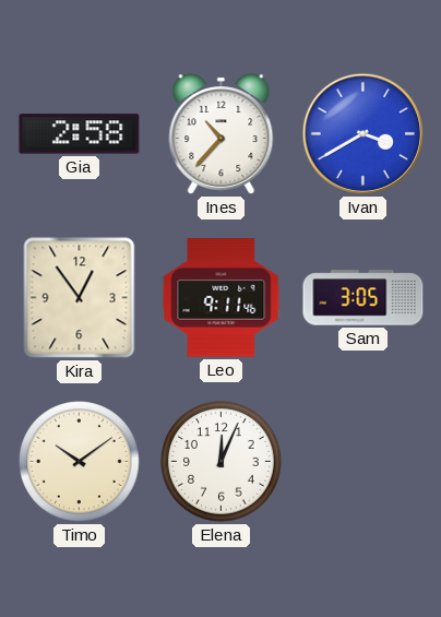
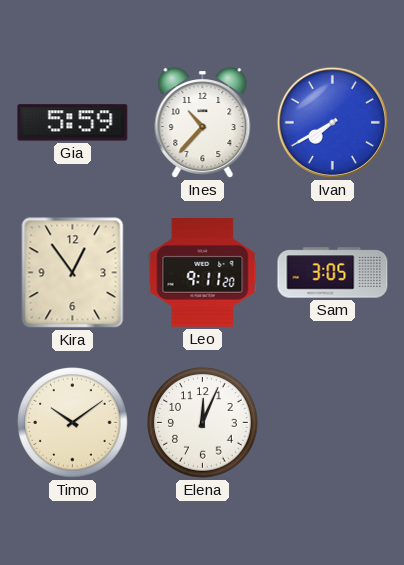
Gia: 2:58 -> 5:59 (73, 123)
Ivan: 3:40 -> 7:40 (332, 122)
Leo: 9:11:46 -> 9:11:20 (203, 273)
